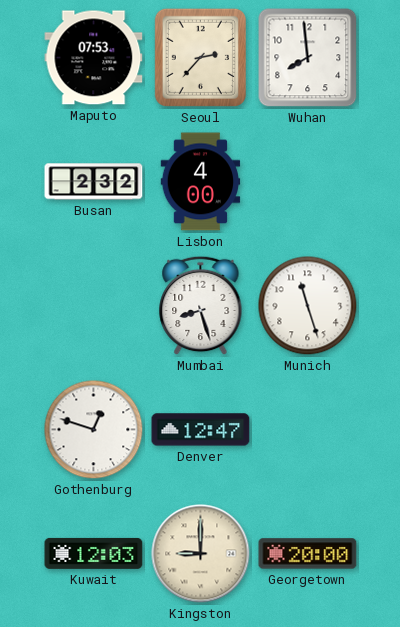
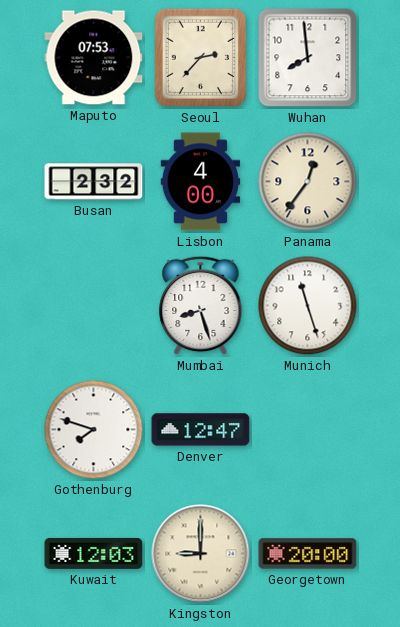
Panama: none -> 12:36 (308, 182)
Gothenburg: 12:48 -> 7:48 (94, 430)
